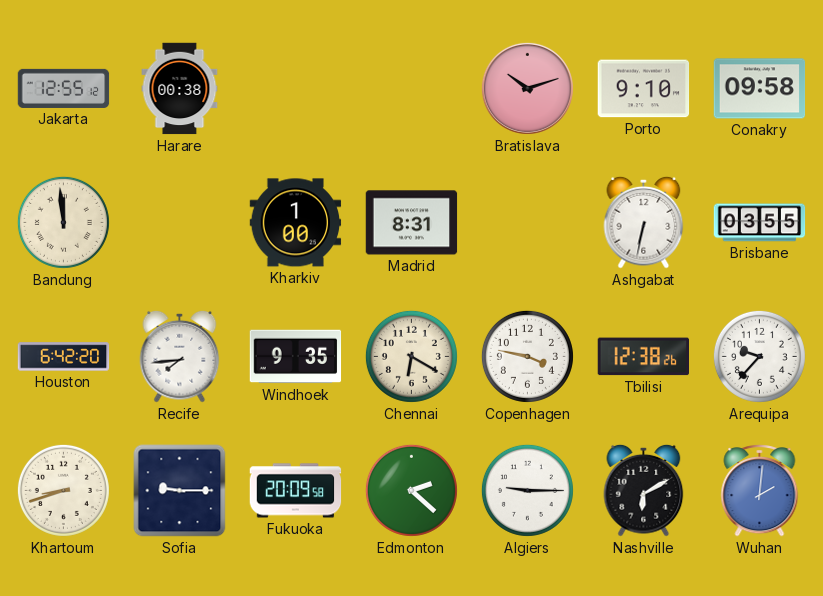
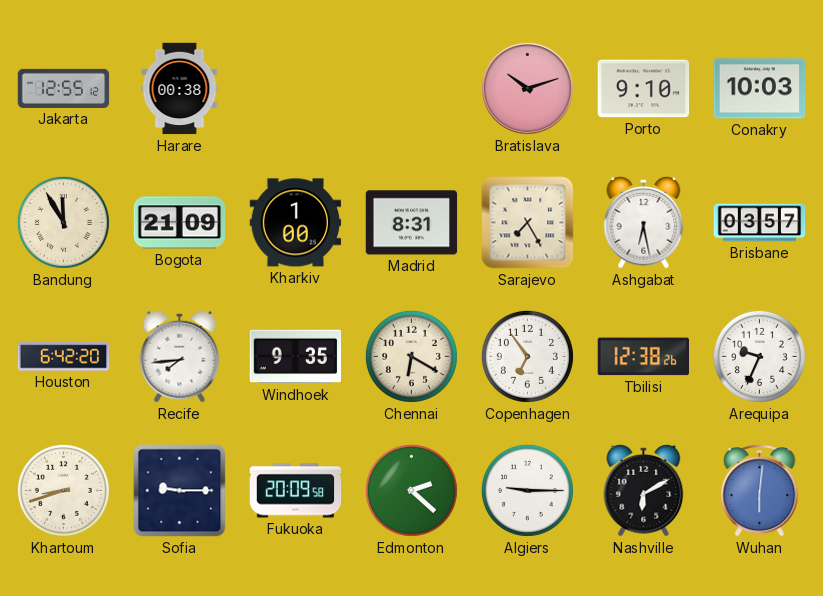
Conakry: 09:58 -> 10:03 (760, 89)
Bandung: 11:59 -> 11:55 (63, 222)
Bogota: none -> 21:09 (180, 223)
Sarajevo: none -> 7:25 (528, 223)
Ashgabat: 6:32 -> 6:28 (644, 222)
Brisbane: 03:55 -> 03:57 (760, 223)
Copenhagen: 3:47 -> 6:54 (527, 356)
Arequipa: 9:37 -> 9:34 (759, 356)
Wuhan: 2:01 -> 6:01 (760, 491)
